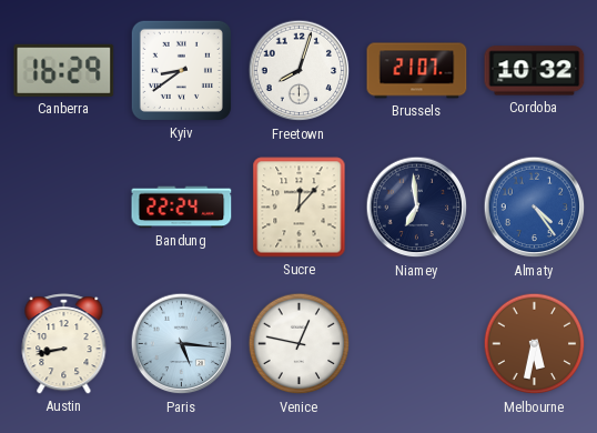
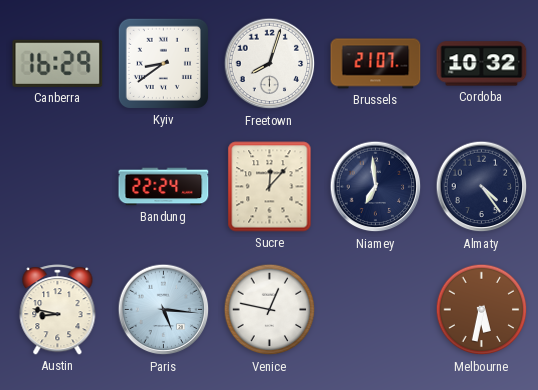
Almaty dial: blue -> navy (482, 187)
Austin: 8:43 -> 8:47 (58, 310)
